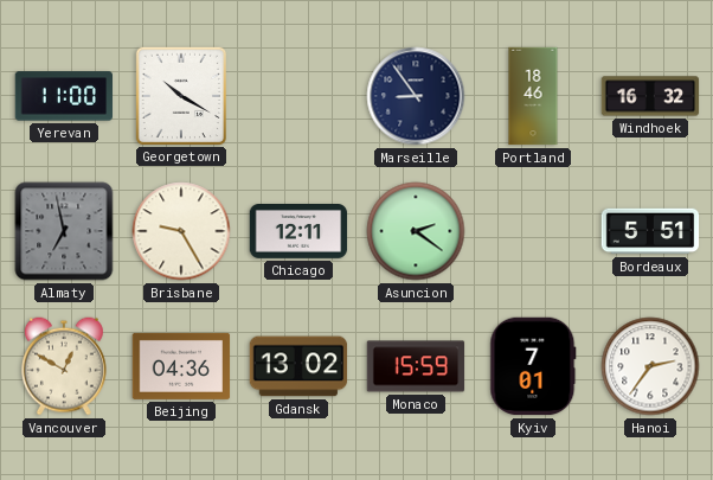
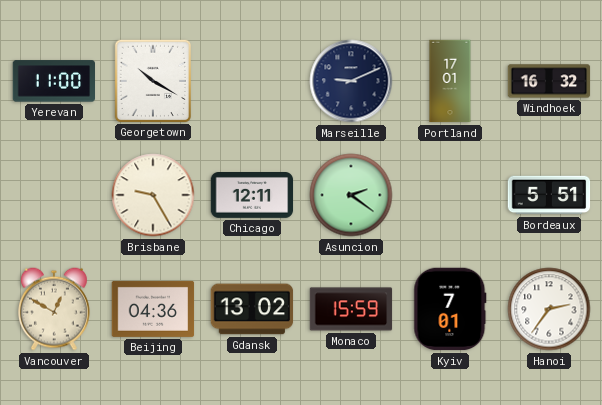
Marseille: 8:54 -> 9:11 (351, 81)
Portland: 18:46 -> 17:01 (450, 81)
Almaty: 6:58 -> none (64, 231)
